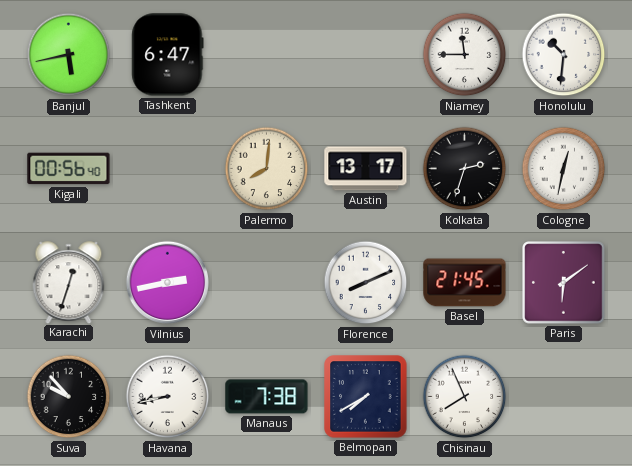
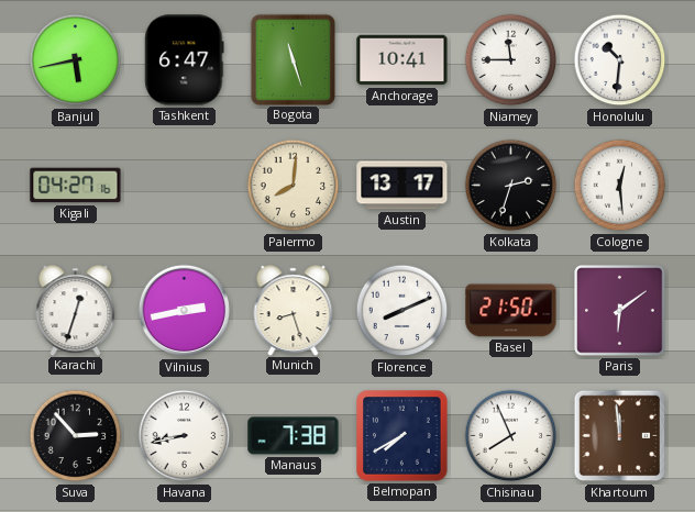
Bogota: none -> 11:27 (293, 59)
Anchorage: none -> 10:41 (402, 60)
Kigali: 00:56 -> 04:27 (76, 186)
Cologne: 12:32 -> 12:29 (620, 186)
Munich: none -> 8:27 (294, 310)
Basel: 21:45 -> 21:50 (511, 311)
Suva: 9:53 -> 2:53 (76, 436)
Khartoum: none -> 11:59 (620, 436)
